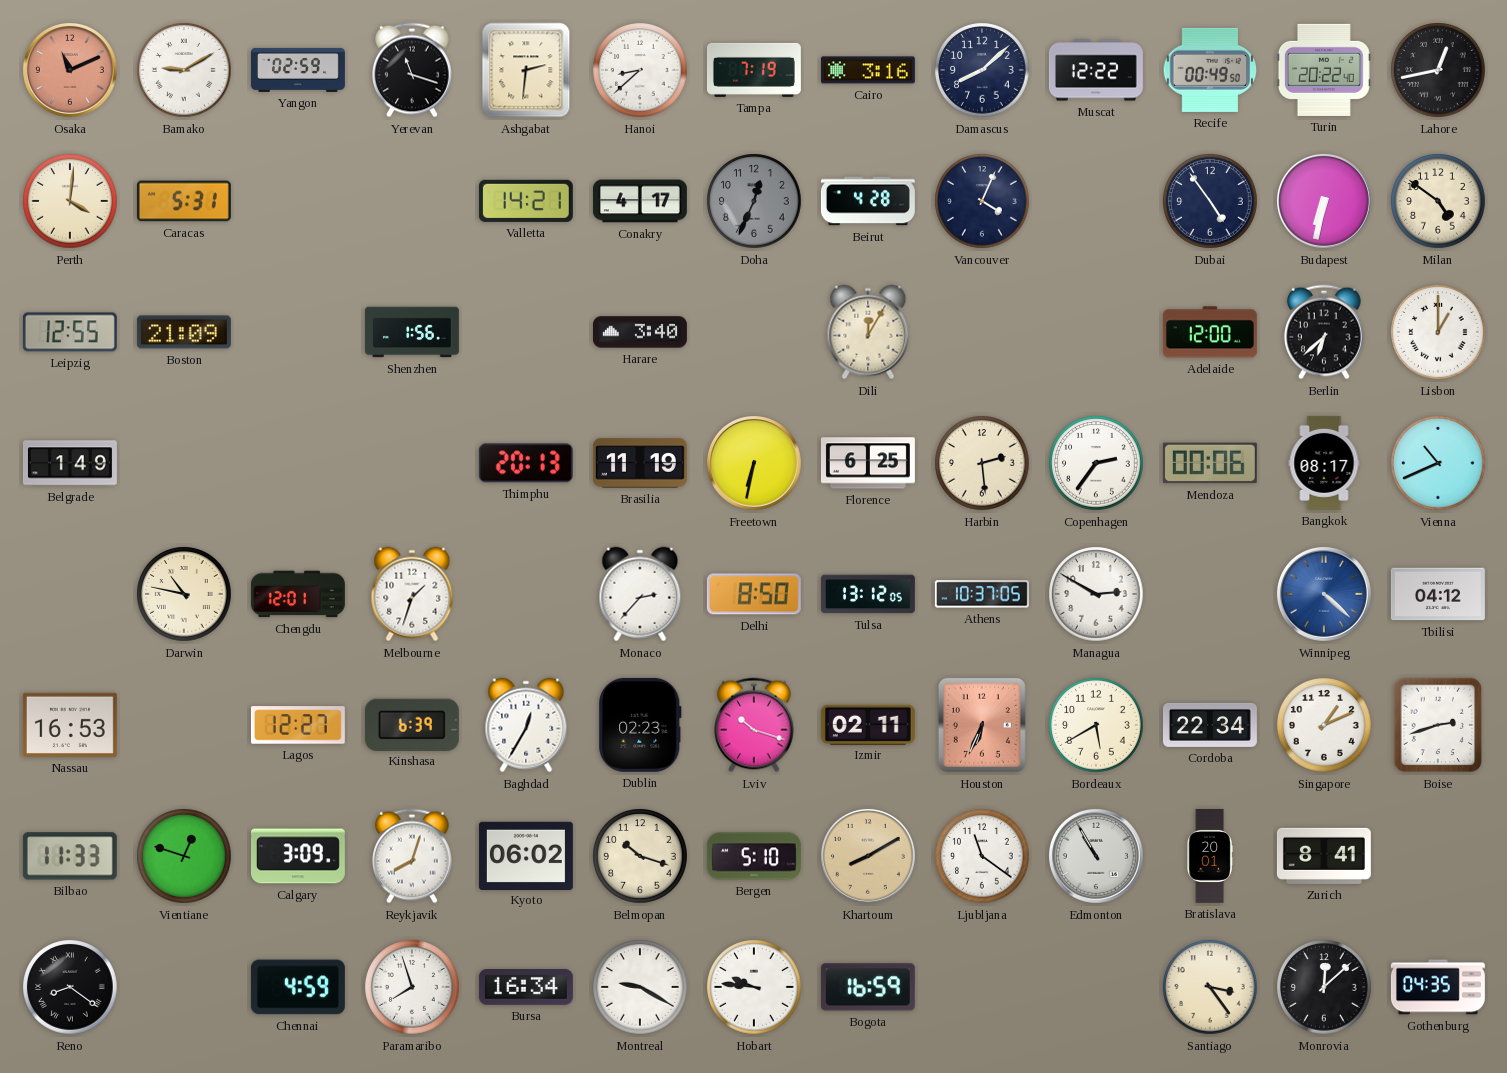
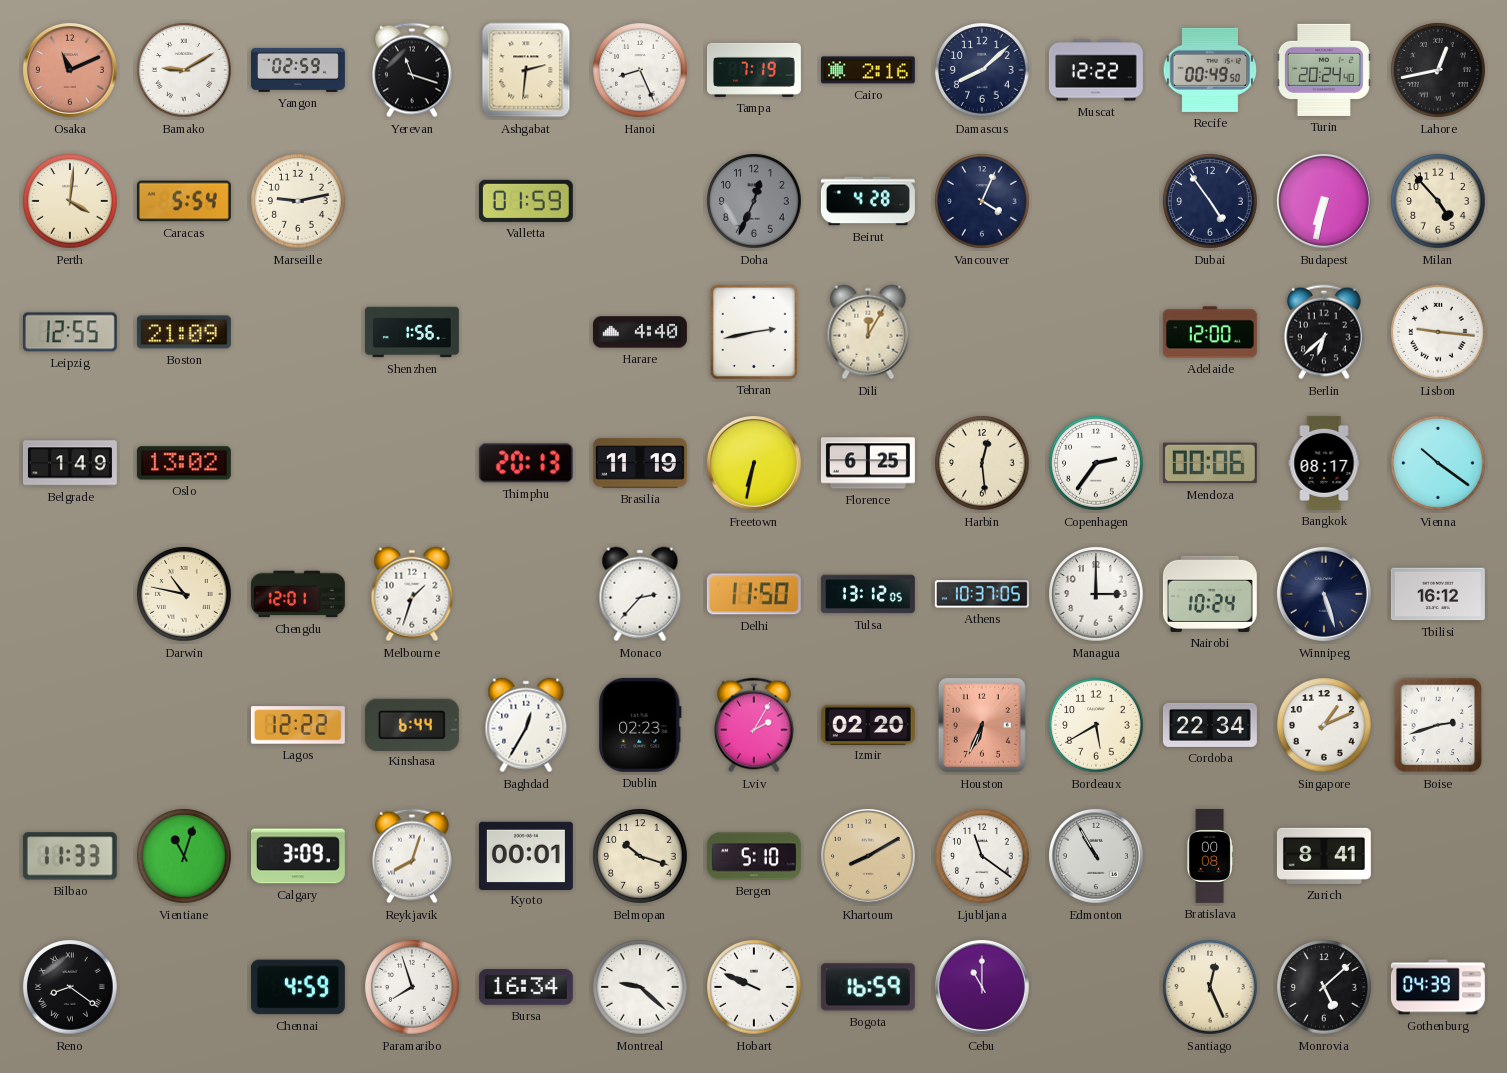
Hanoi: 8:38 -> 8:26 (640, 70)
Cairo: 3:16 -> 2:16 (868, 70)
Turin: 20:22 -> 20:24 (1324, 70)
Caracas: 5:31 -> 5:54 (184, 201)
Marseille: none -> 9:13 (298, 201)
Valletta: 14:21 -> 01:59 (526, 201)
Conakry: 4:17 -> none (640, 201)
Milan: 4:51 -> 4:53 (1438, 201)
Harare: 3:40 -> 4:40 (640, 332)
Tehran: none -> 2:43 (754, 332)
Lisbon: 1:00 -> 9:16 (1438, 332)
Oslo: none -> 13:02 (184, 463)
Harbin: 2:29 -> 12:29 (982, 463)
Vienna: 10:41 -> 10:21 (1438, 463)
Delhi: 8:50 -> 11:50 (754, 594)
Managua: 2:50 -> 3:00 (1096, 594)
Nairobi: none -> 10:24 (1210, 594)
Winnipeg: 4:22 -> 5:27 (1324, 594)
Winnipeg dial: blue -> navy (1324, 594)
Tbilisi: 04:12 -> 16:12 (1438, 594)
Nassau: 16:53 -> none (70, 725)
Lagos: 12:27 -> 12:22 (298, 725)
Kinshasa: 6:39 -> 6:44 (412, 724)
Lviv: 10:18 -> 2:05 (754, 725)
Izmir: 02:11 -> 02:20 (868, 724)
Vientiane: 12:48 -> 11:03 (184, 856)
Kyoto: 06:02 -> 00:01 (526, 855)
Bratislava: 20:01 -> 00:08 (1210, 856)
Montreal: 9:20 -> 9:22 (640, 987)
Hobart: 9:46 -> 9:49 (754, 987)
Cebu: none -> 11:00 (982, 987)
Santiago: 3:24 -> 12:26 (1210, 987)
Monrovia: 12:08 -> 5:08 (1324, 987)
Gothenburg: 04:35 -> 04:39 (1438, 987)
